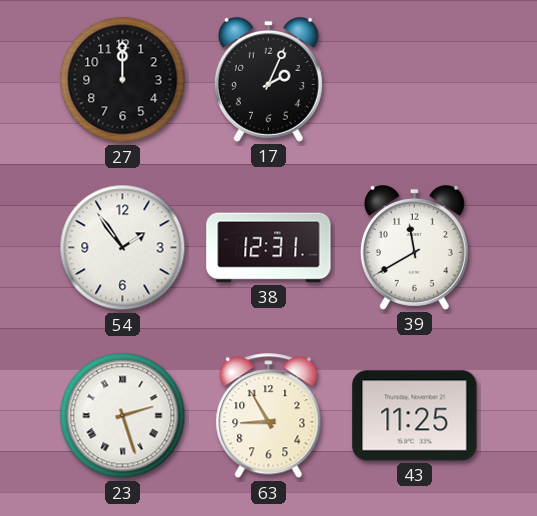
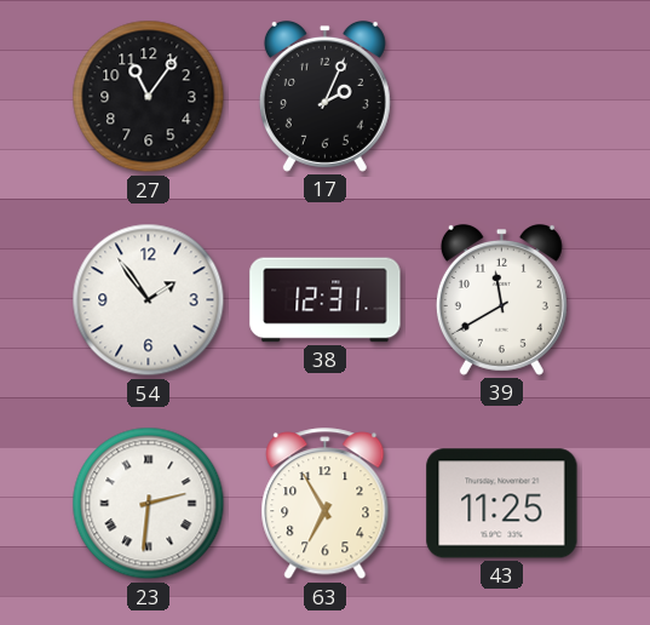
27: 12:00 -> 11:06 (149, 97)
23: 2:27 -> 2:31 (149, 504)
63: 8:55 -> 6:55 (326, 504)
